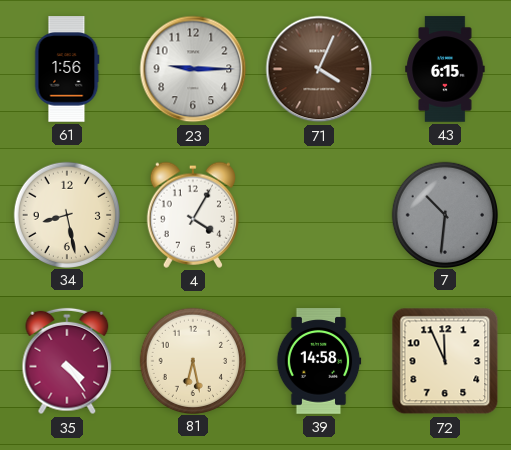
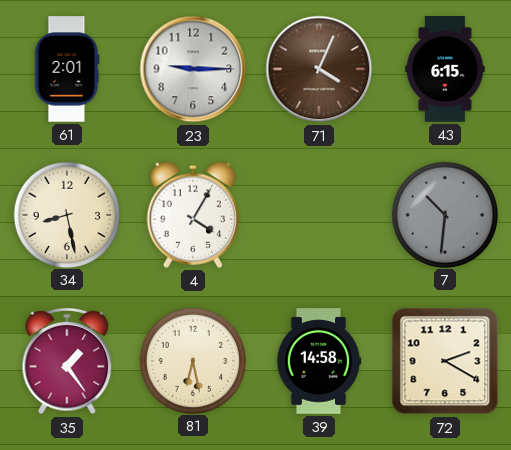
61: 1:56 -> 2:01 (67, 69)
35: 4:24 -> 1:24 (67, 361)
72: 11:56 -> 2:20 (445, 361)
